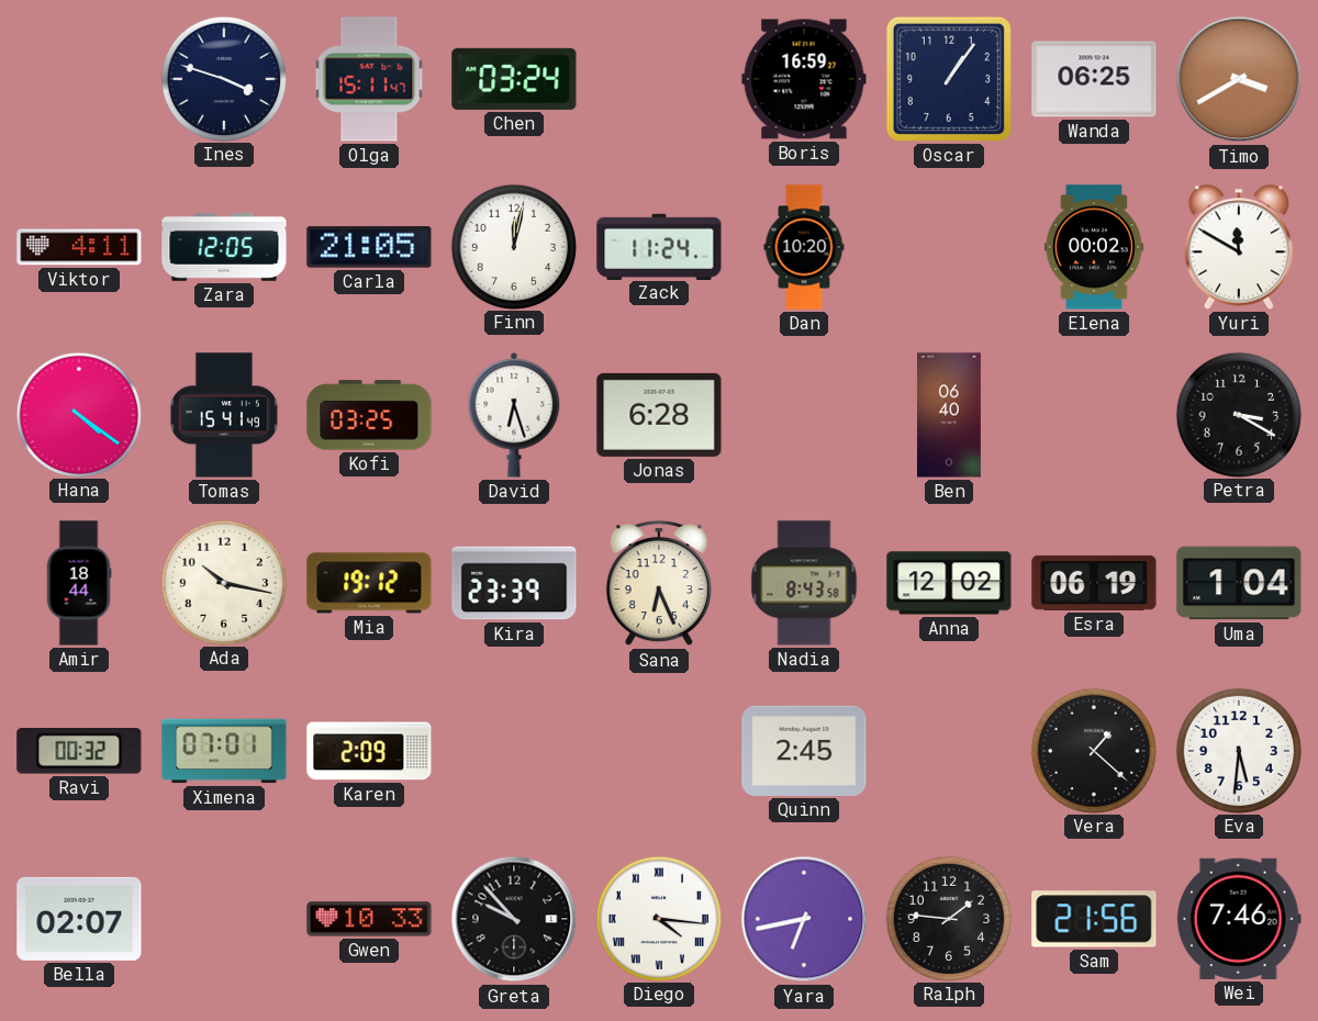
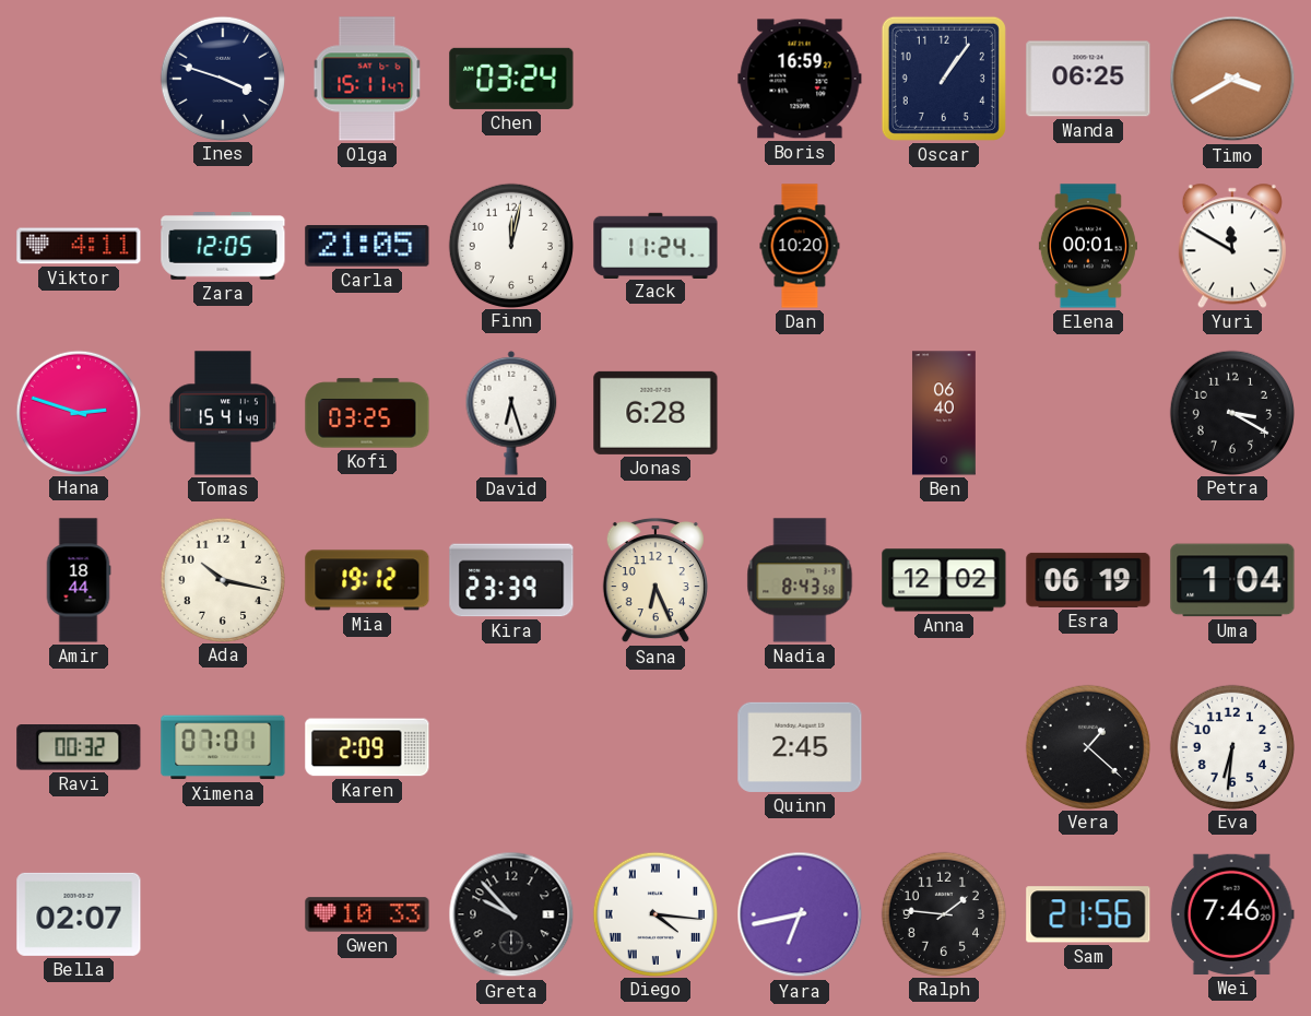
Elena: 00:02 -> 00:01 (1088, 246)
Hana: 4:21 -> 2:48 (78, 412)
Eva: 5:31 -> 6:31 (1231, 746)
